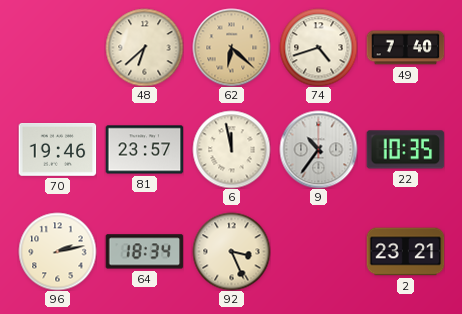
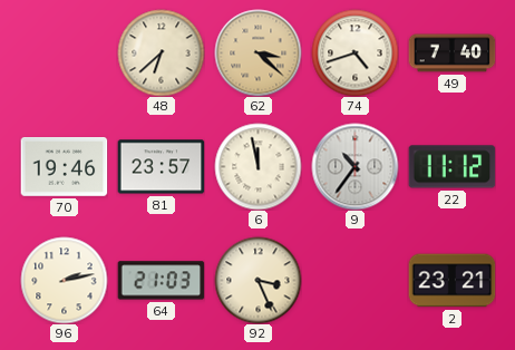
62: 6:22 -> 3:22 (257, 52)
22: 10:35 -> 11:12 (451, 167)
64: 18:34 -> 21:03 (161, 281)
